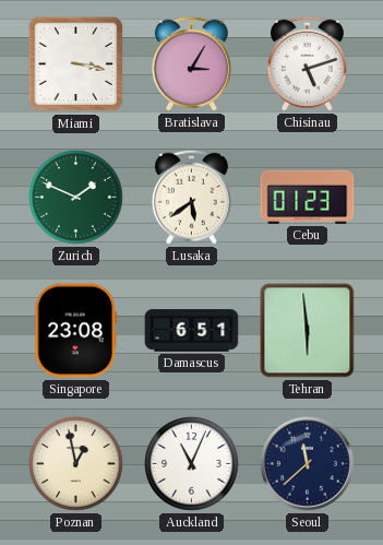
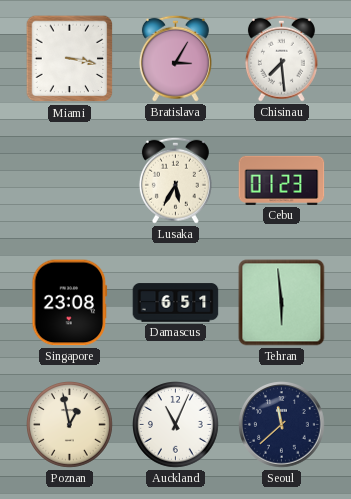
Chisinau: 5:12 -> 7:29 (281, 58)
Zurich: 1:49 -> none (76, 198)
Lusaka: 5:39 -> 5:35 (175, 180)
